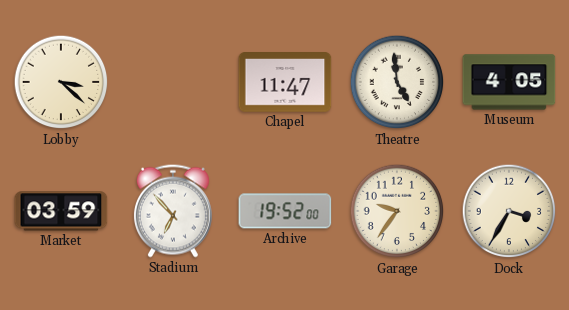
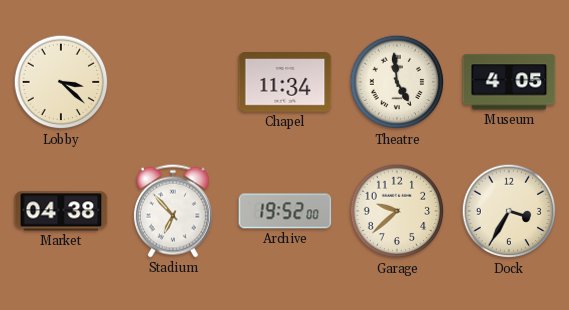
Chapel: 11:47 -> 11:34 (285, 83)
Market: 03:59 -> 04:38 (61, 211)
Garage: 9:36 -> 9:38 (397, 211)
